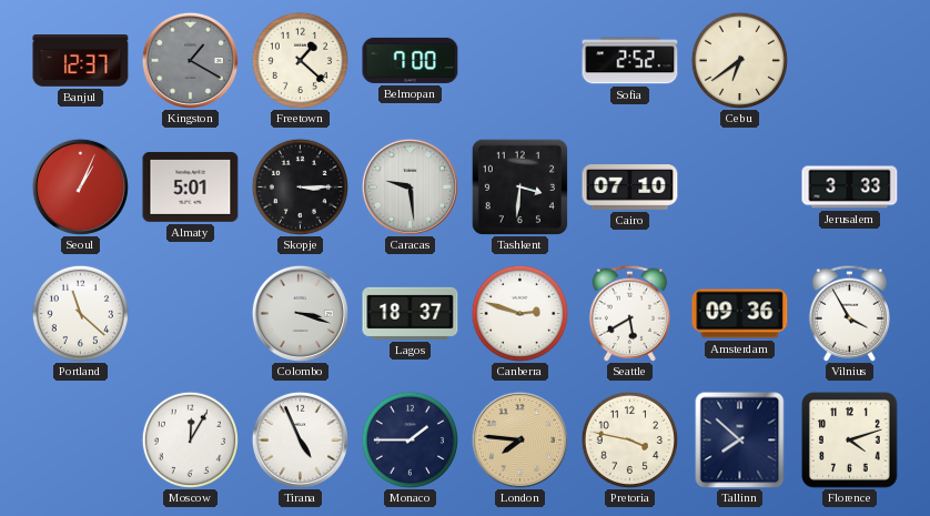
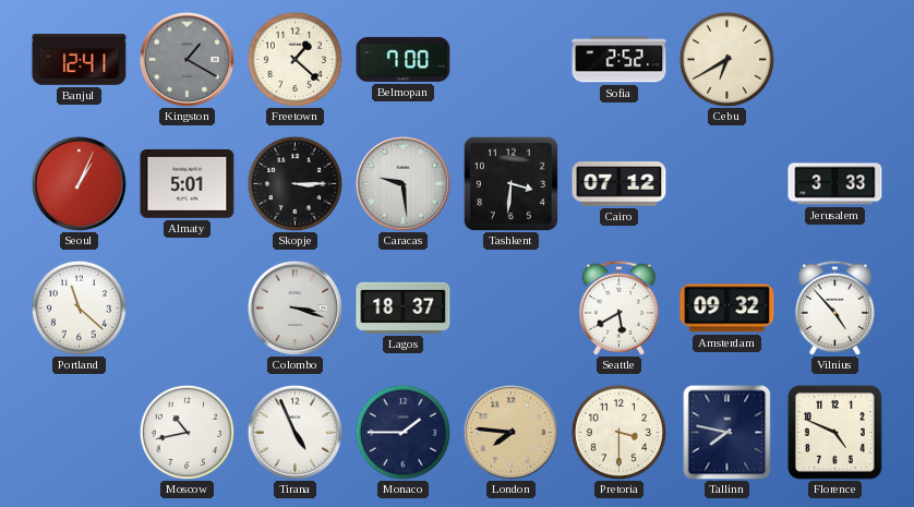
Banjul: 12:37 -> 12:41 (80, 60)
Cebu: 6:39 -> 6:40 (726, 59)
Cairo: 07:10 -> 07:12 (620, 184)
Canberra: 2:48 -> none (519, 313)
Amsterdam: 09:36 -> 09:32 (727, 309)
Vilnius: 3:55 -> 4:53 (834, 307)
Moscow: 12:05 -> 10:43 (187, 432)
Pretoria: 3:47 -> 3:30 (618, 432)
Tallinn: 7:52 -> 7:47 (727, 432)
Florence: 4:12 -> 4:49 (835, 433)
